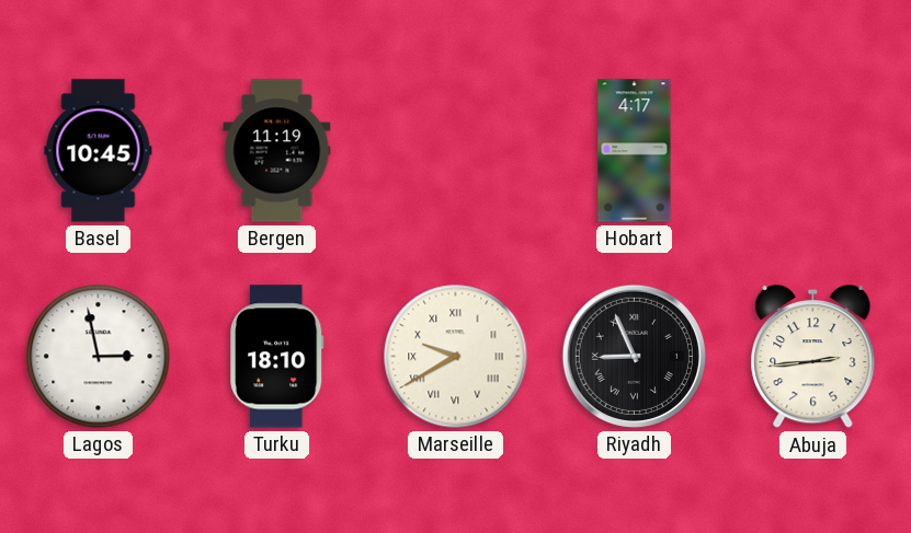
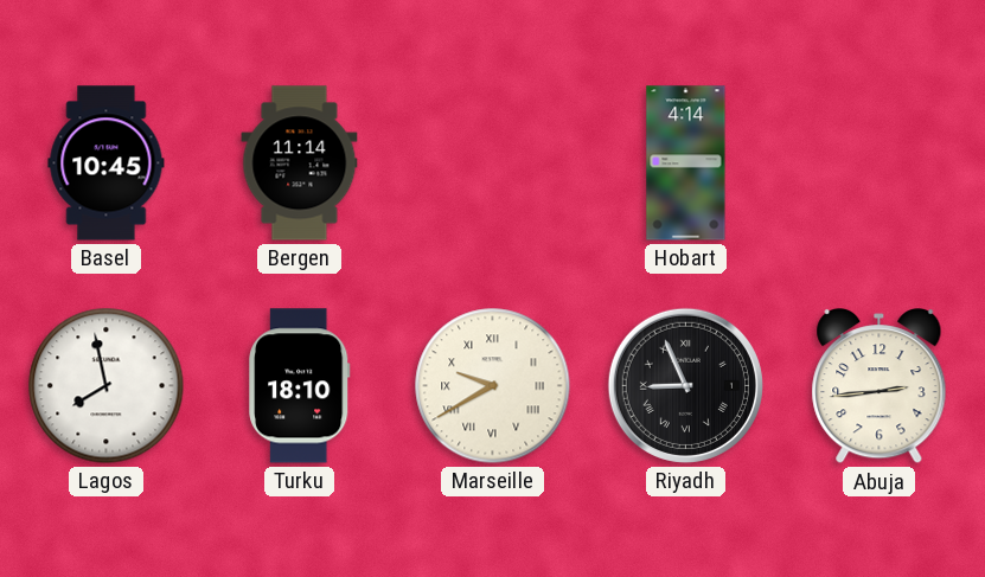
Bergen: 11:19 -> 11:14 (300, 164)
Hobart: 4:17 -> 4:14 (686, 164)
Lagos: 2:58 -> 7:58 (107, 386)
